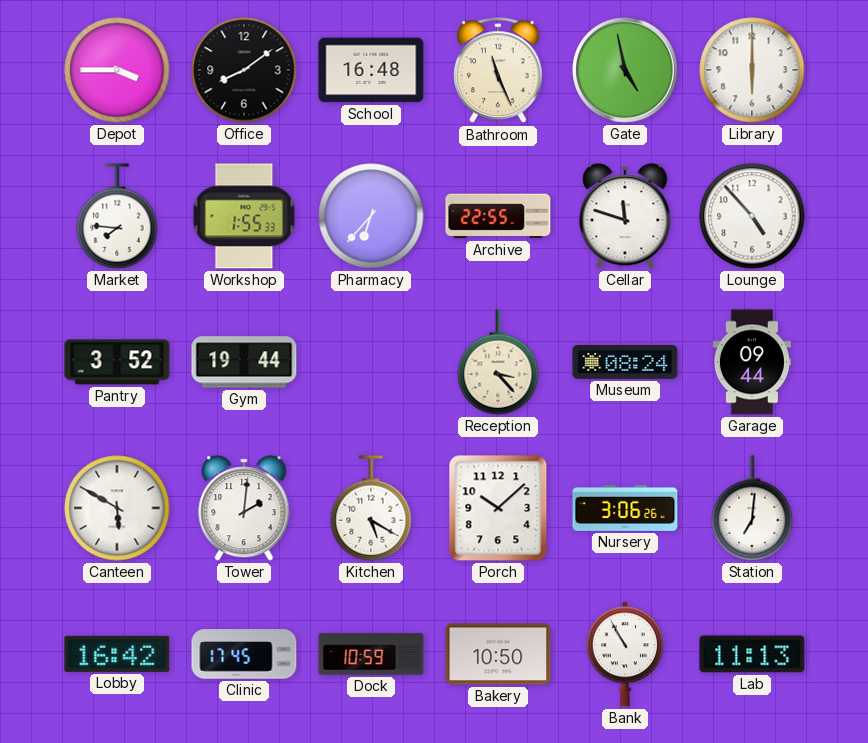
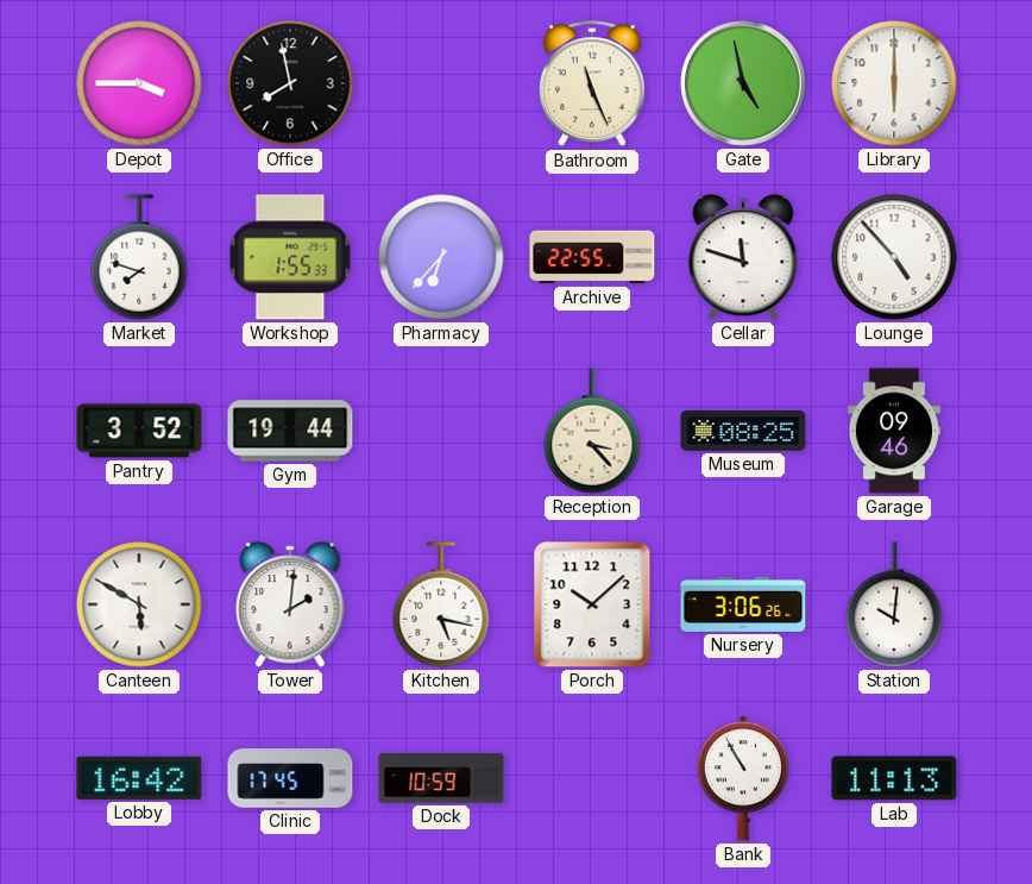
Office: 8:09 -> 7:58 (290, 83)
School: 16:48 -> none (371, 70)
Market: 7:46 -> 7:48 (139, 257)
Museum: 08:24 -> 08:25 (743, 431)
Garage: 09:44 -> 09:46 (894, 431)
Kitchen: 5:20 -> 5:17 (441, 604)
Station: 7:01 -> 10:01 (894, 604)
Bakery: 10:50 -> none (498, 654)
